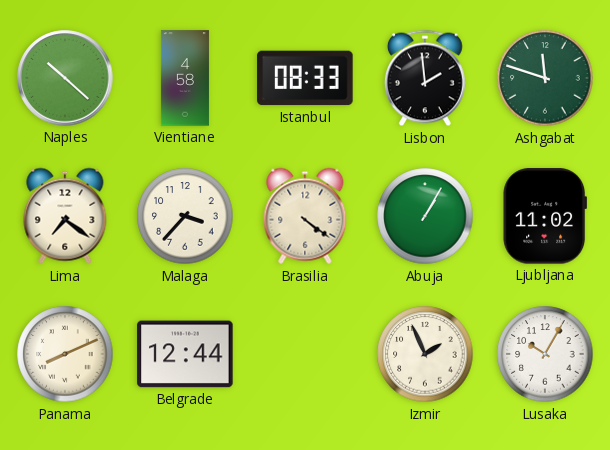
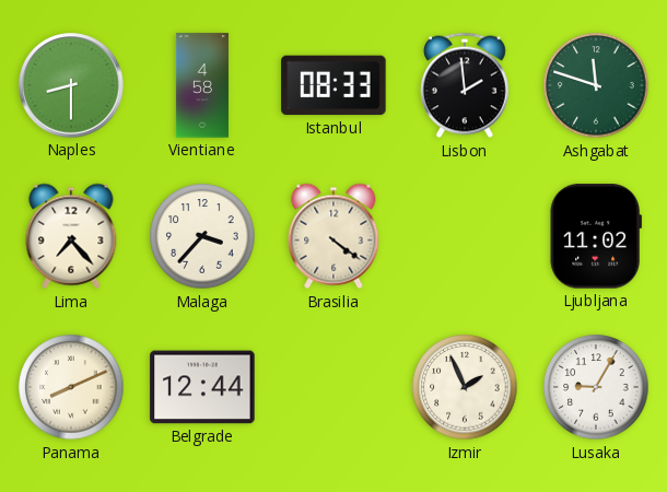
Naples: 10:22 -> 8:30 (71, 85)
Lima: 7:21 -> 7:23 (71, 236)
Abuja: 1:05 -> none (425, 216)
Lusaka: 10:05 -> 9:05 (596, 387)
